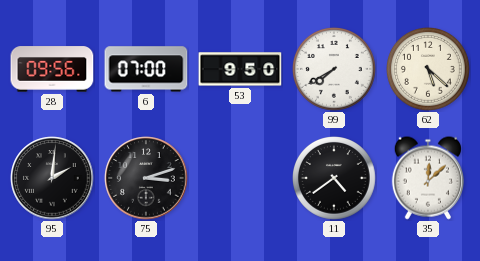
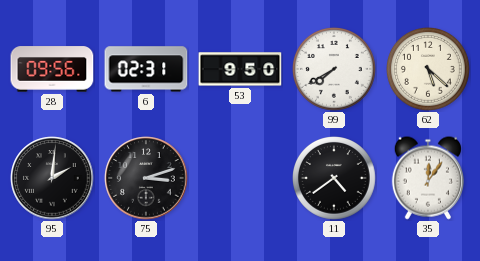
6: 07:00 -> 02:31 (146, 69)
35: 12:08 -> 12:06 (427, 178)
